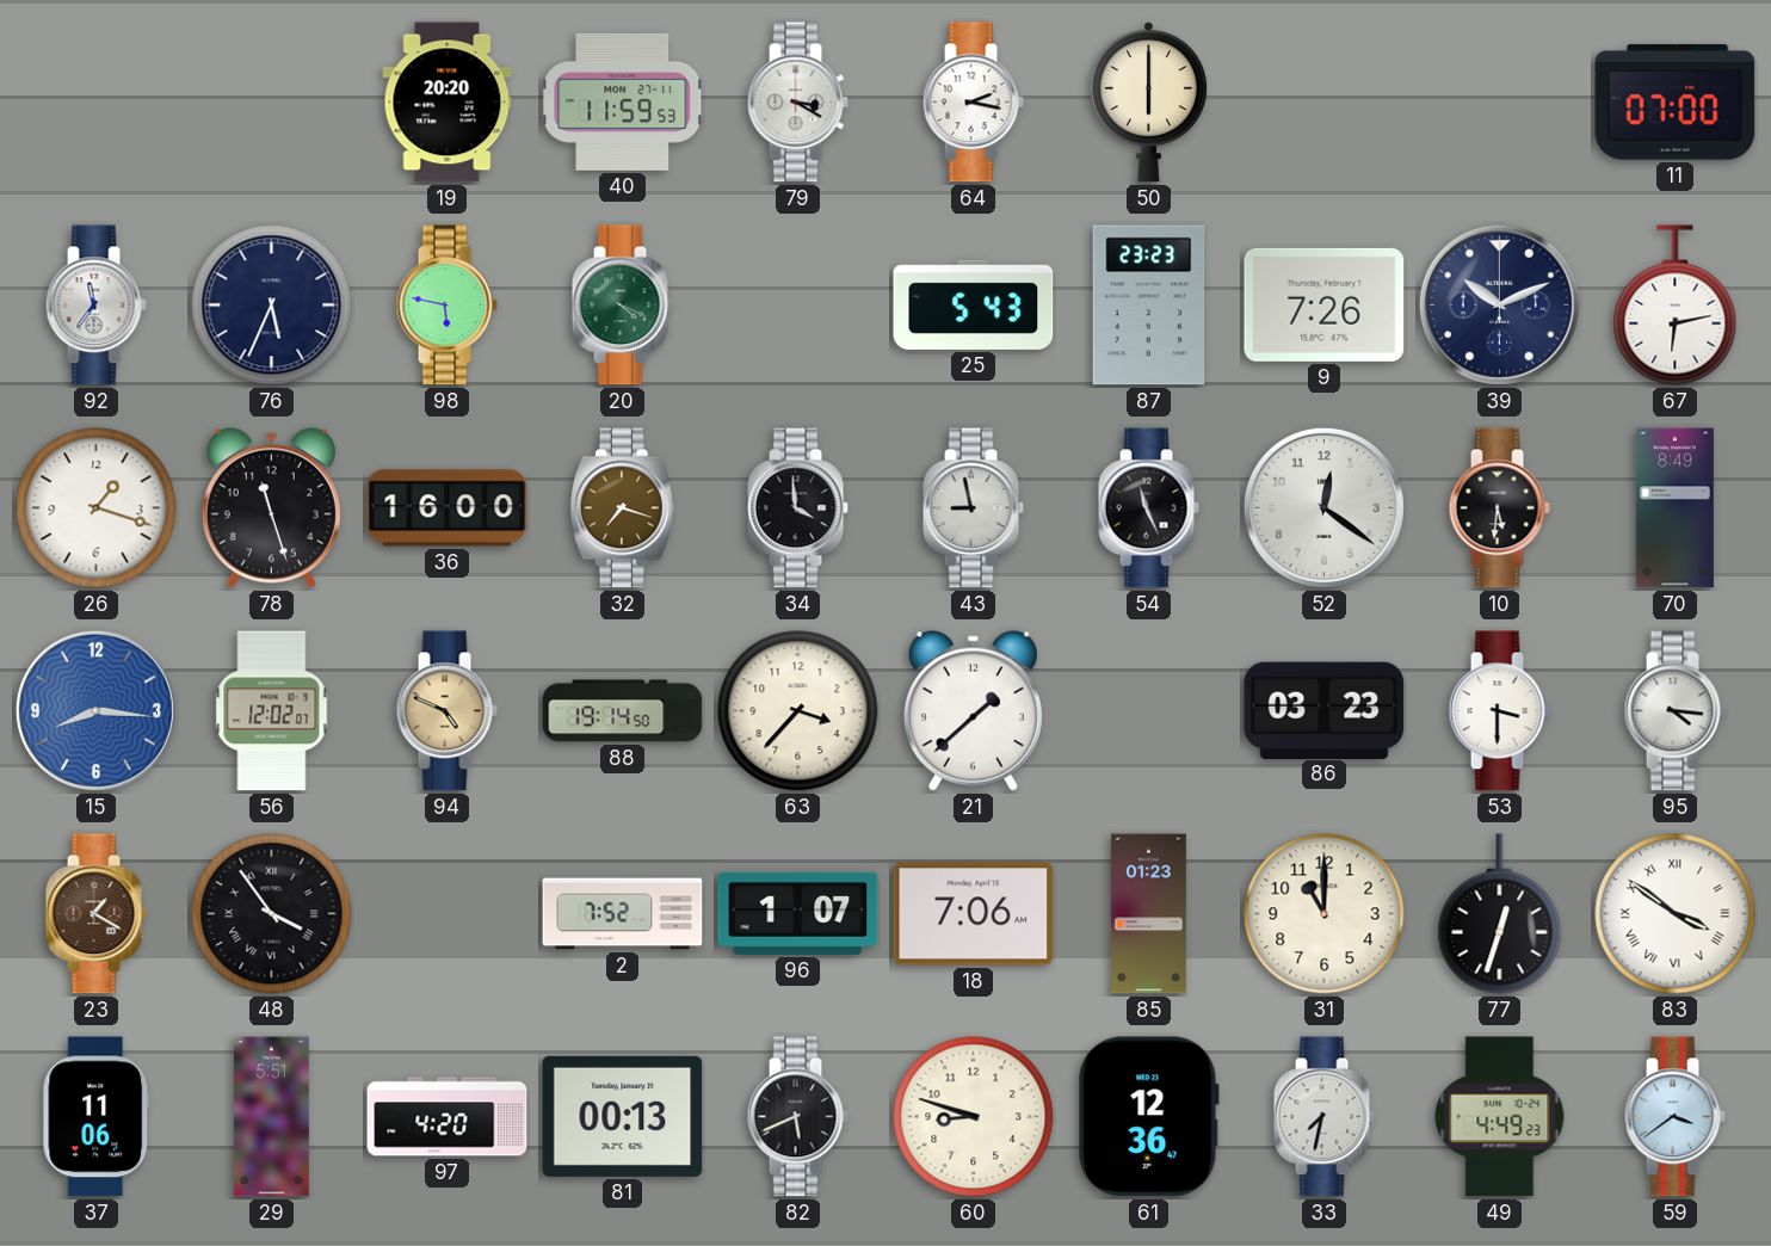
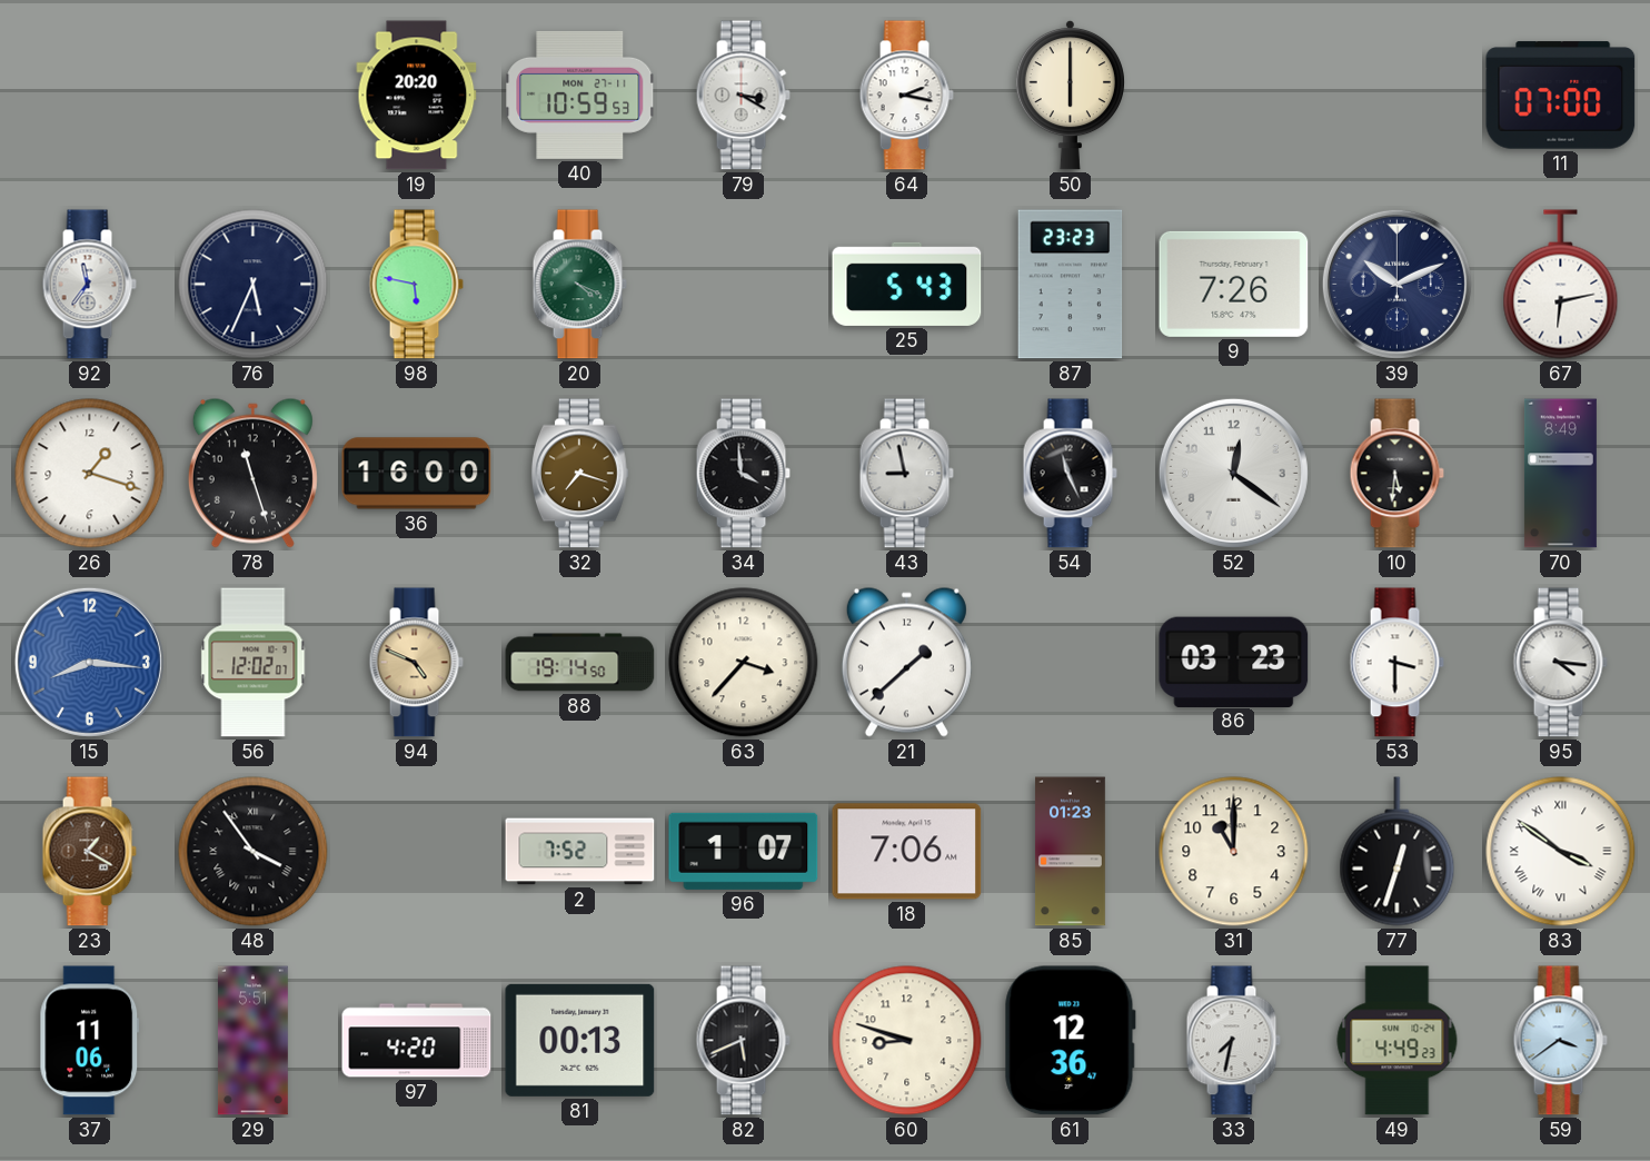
40: 11:59 -> 10:59 (580, 95)
